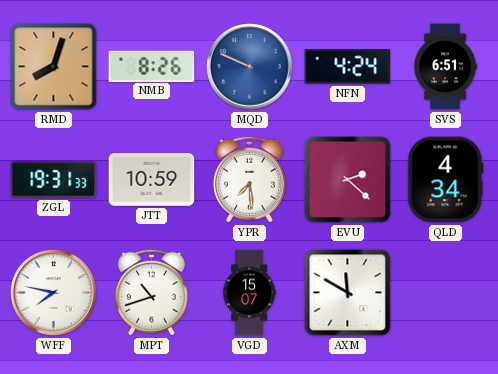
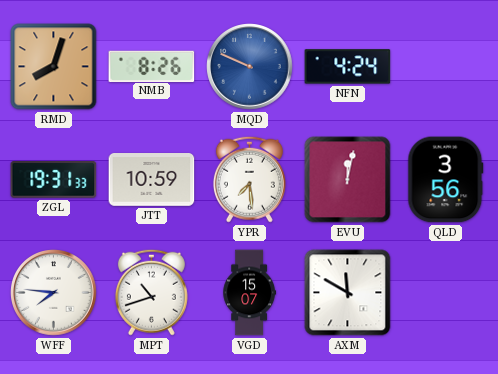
SVS: 6:51 -> none (445, 67)
EVU: 2:22 -> 12:02 (348, 180)
QLD: 4:34 -> 3:56 (446, 180)
WFF: 7:47 -> 7:46 (54, 293)
